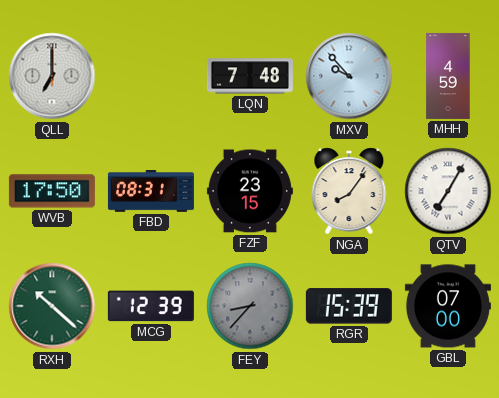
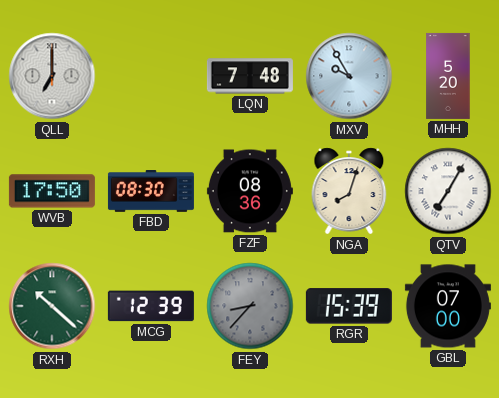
MXV: 9:53 -> 9:55 (349, 76)
MHH: 4:59 -> 5:20 (448, 76)
FBD: 08:31 -> 08:30 (151, 192)
FZF: 23:15 -> 08:36 (250, 191)
NGA: 8:06 -> 8:03 (349, 191)
